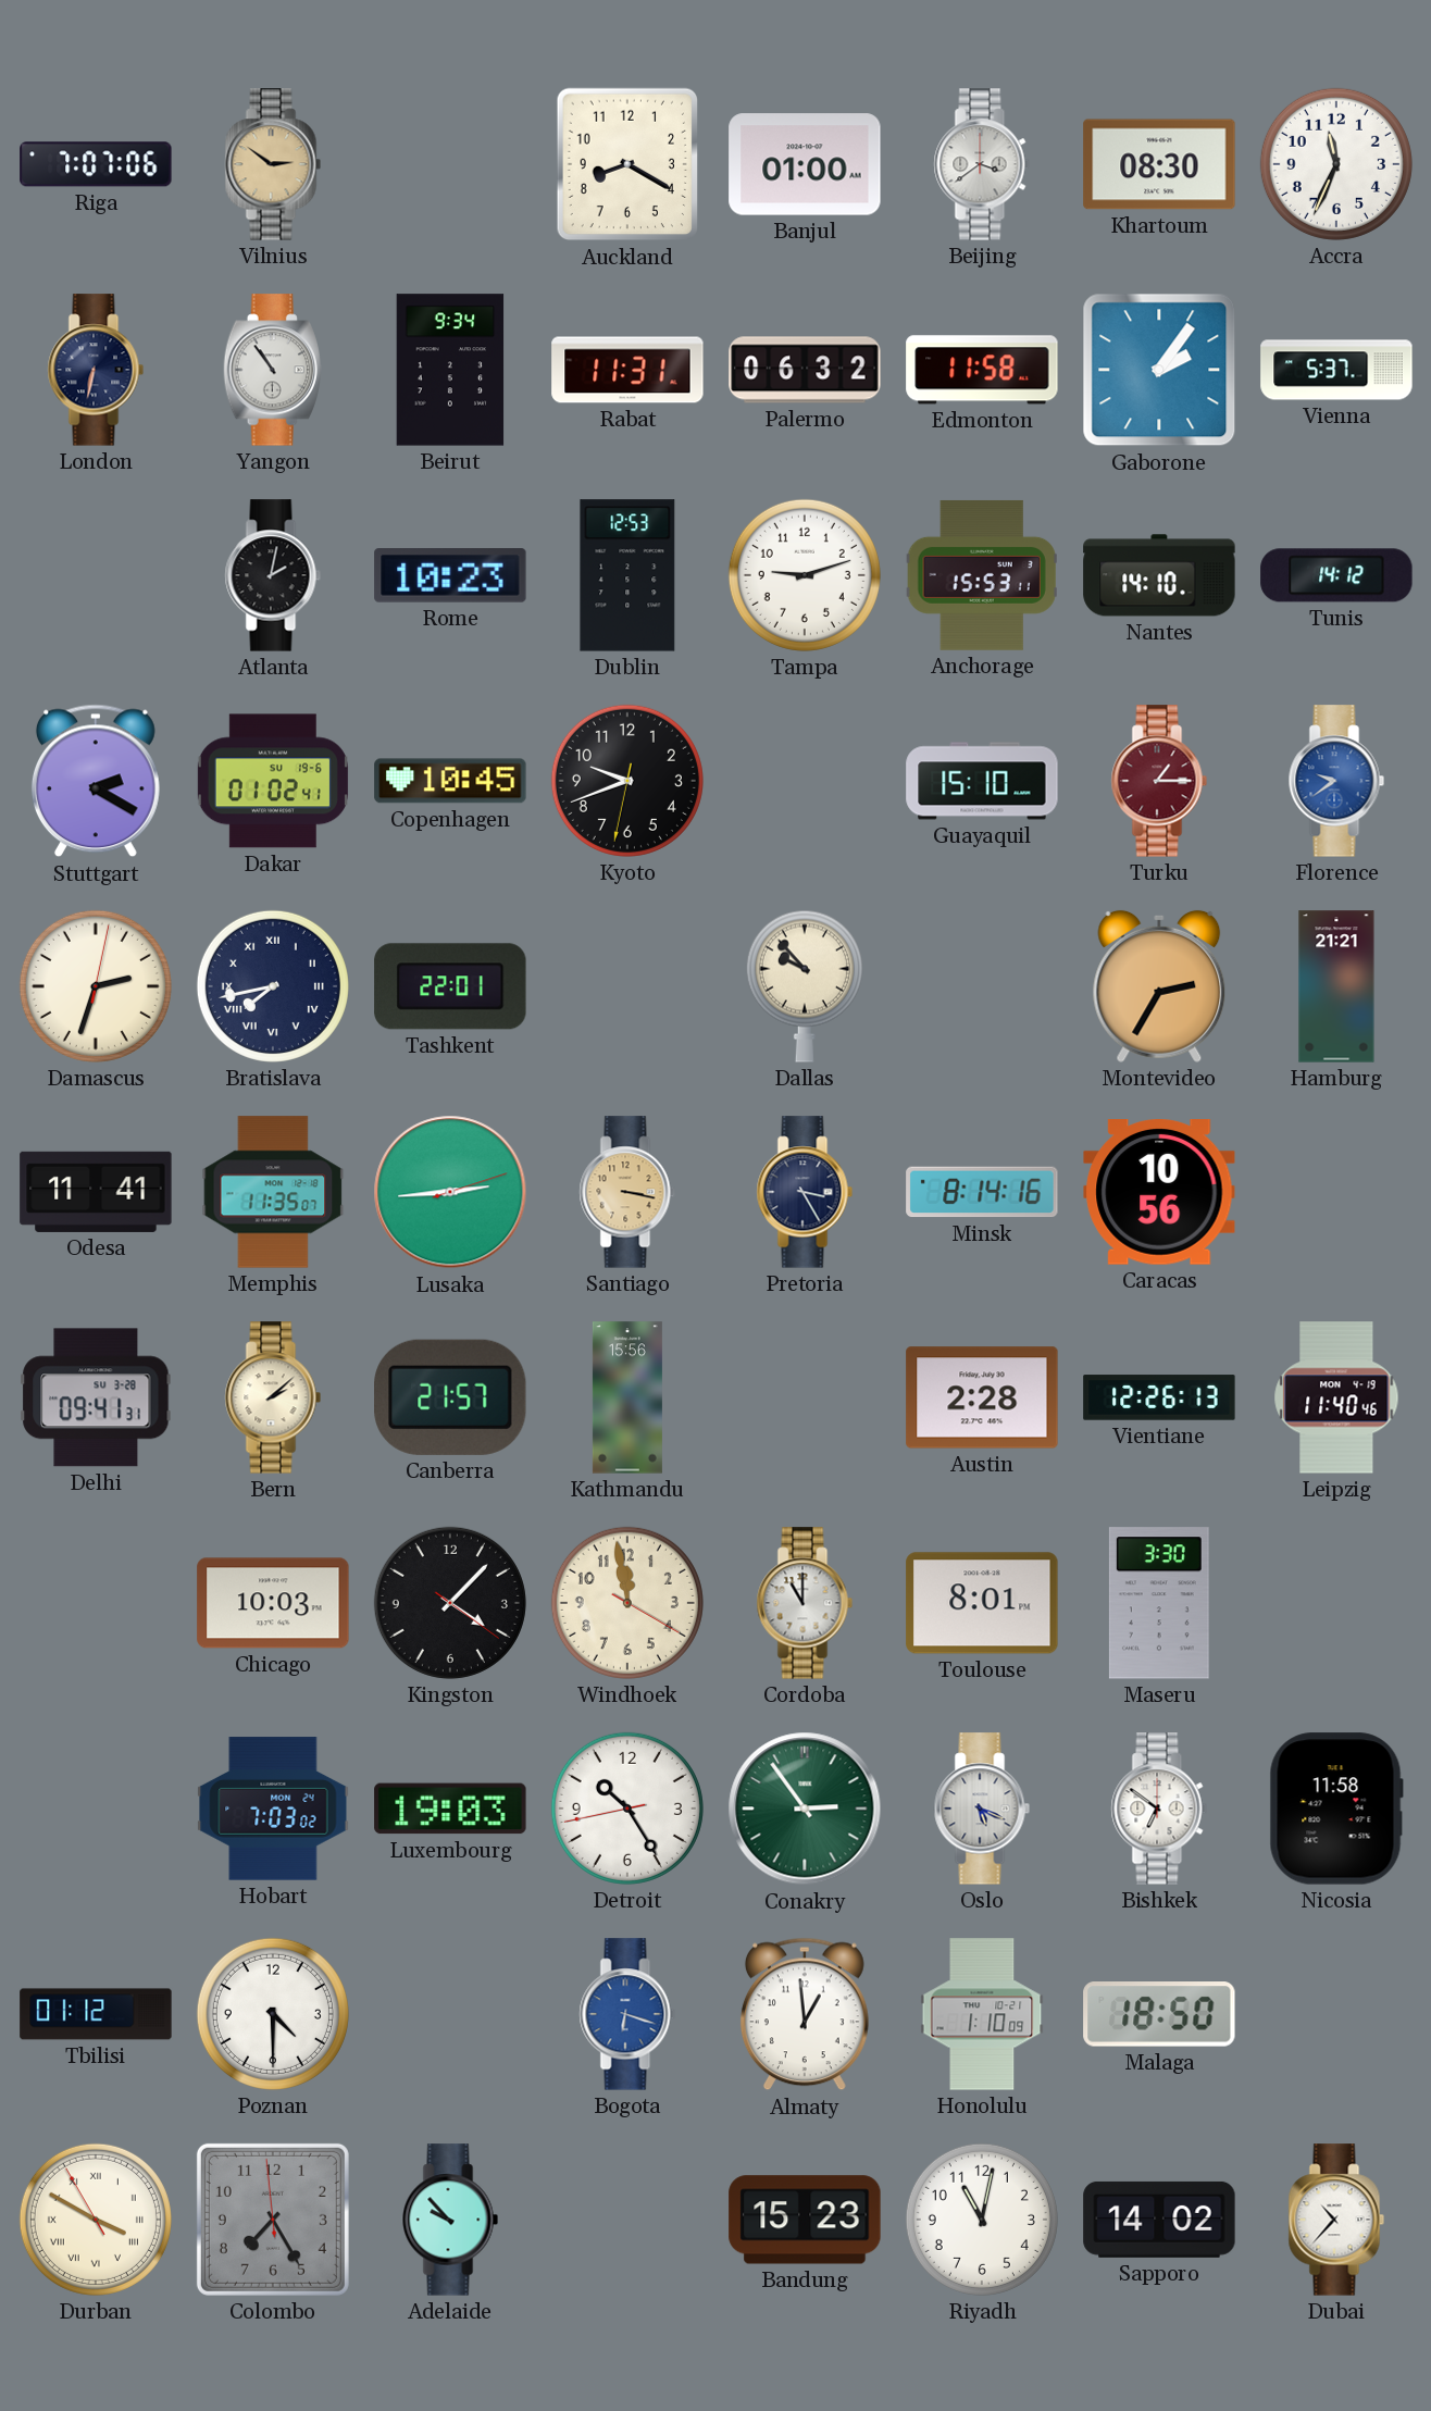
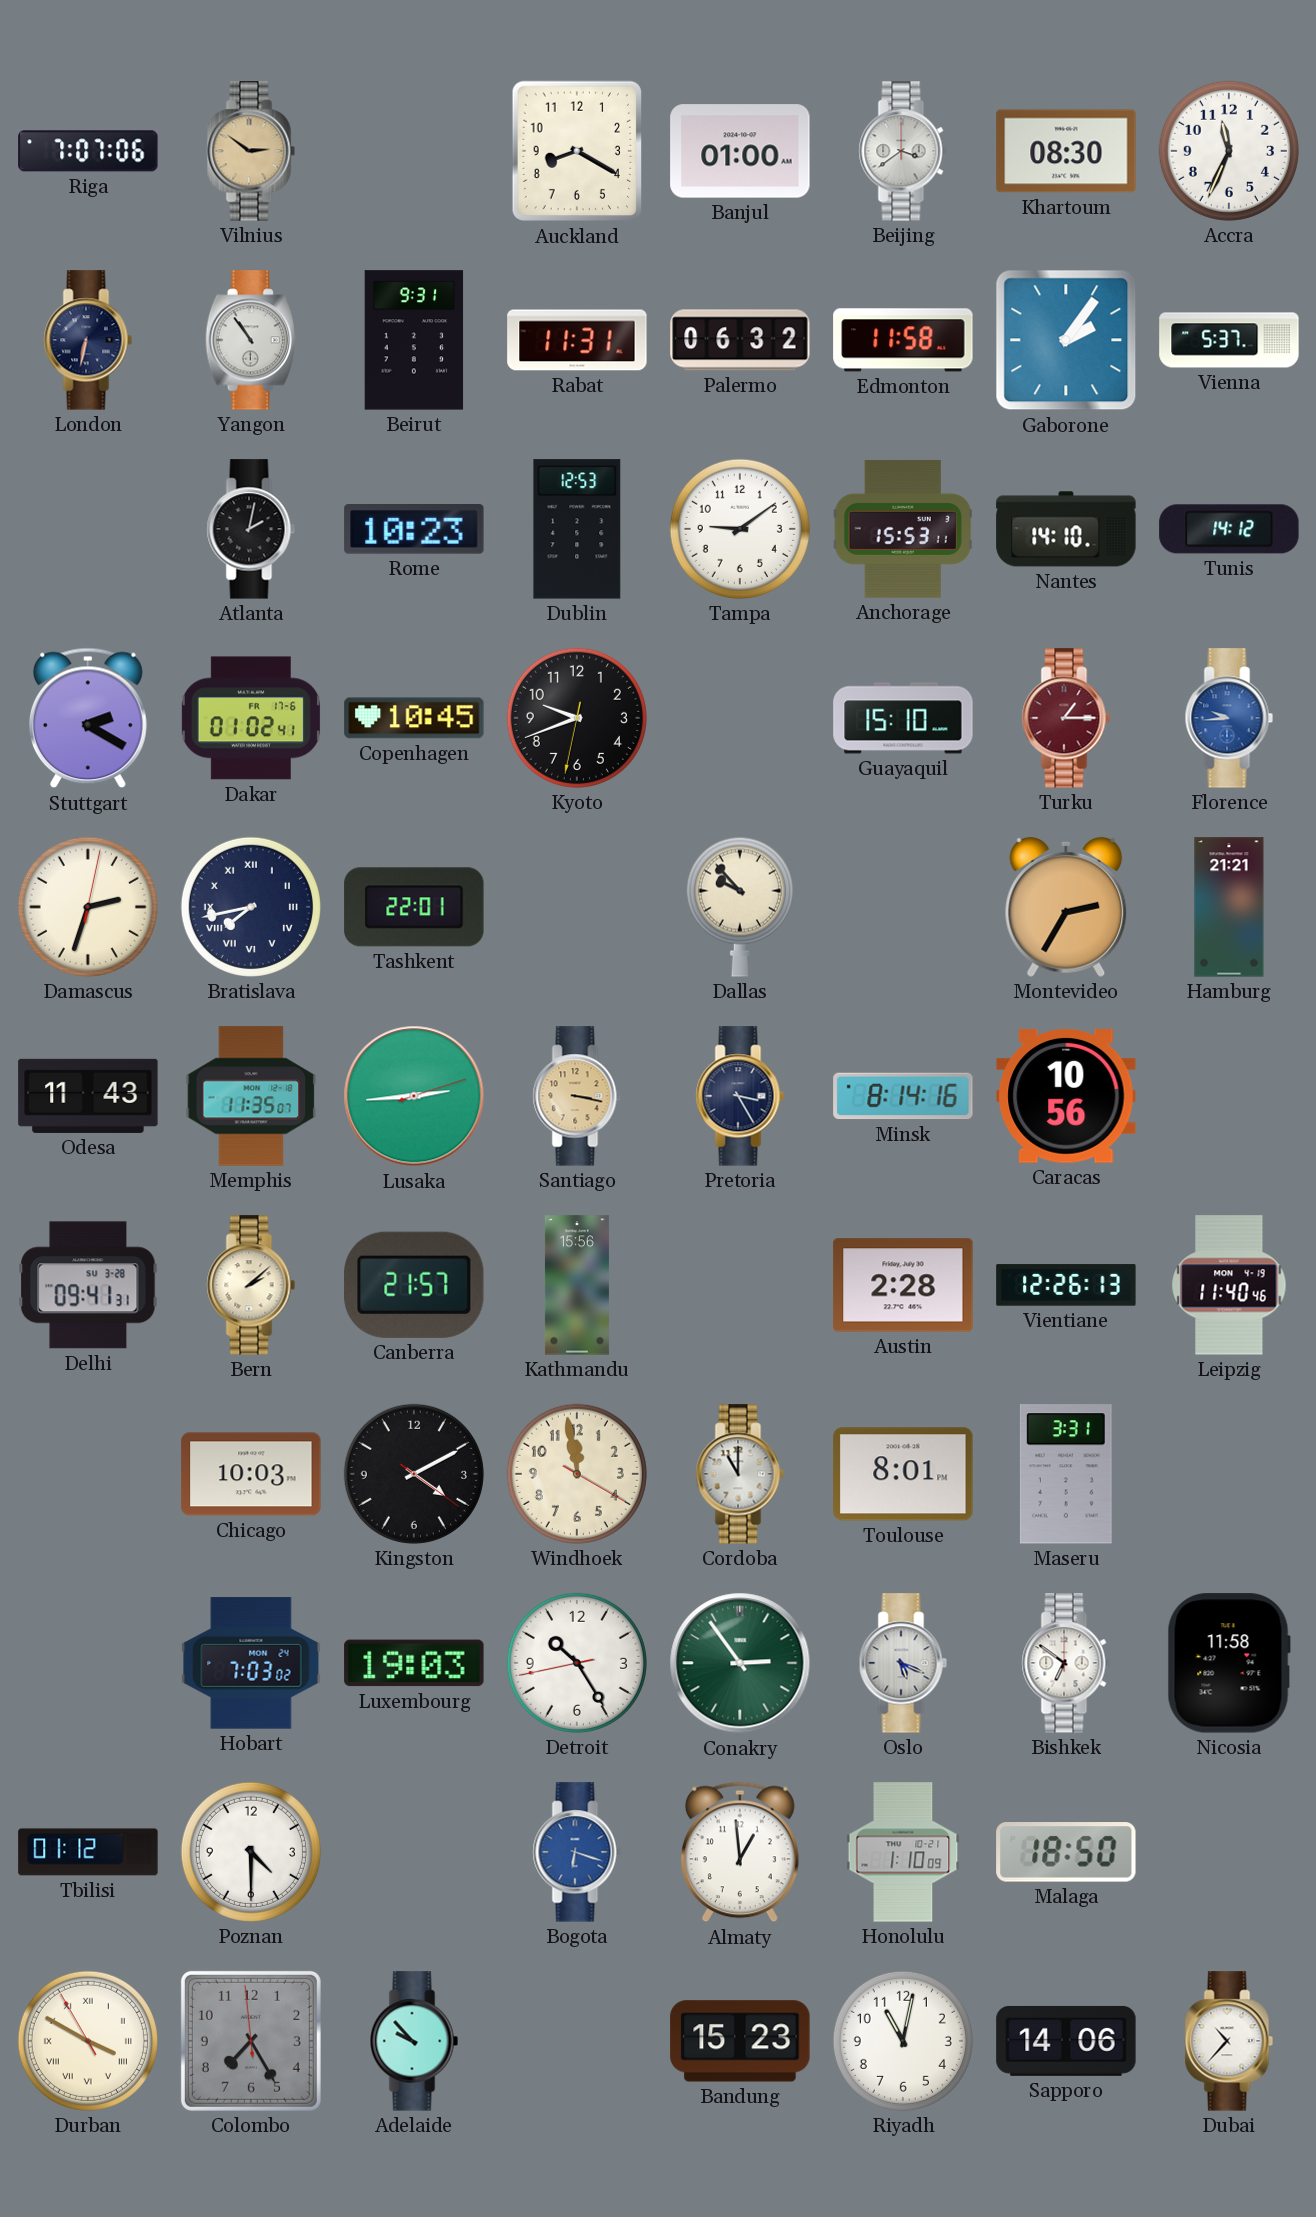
Beirut: 9:34 -> 9:31 (414, 340)
Tampa: 9:12 -> 9:09 (740, 529)
Dakar date: SU 19-6 -> FR 17-6 (251, 718)
Florence: 9:39 -> 9:44 (1229, 718)
Odesa: 11:41 -> 11:43 (88, 1096)
Kingston: 4:07 -> 4:10 (414, 1474)
Maseru: 3:30 -> 3:31 (1066, 1474)
Sapporo: 14:02 -> 14:06 (1066, 2041)
